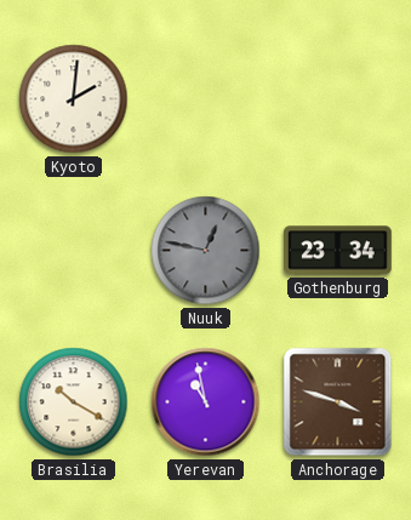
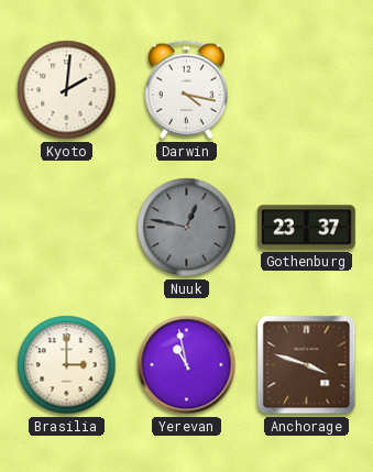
Darwin: none -> 4:17 (186, 90)
Gothenburg: 23:34 -> 23:37 (307, 228)
Brasilia: 10:20 -> 3:00 (67, 365)
